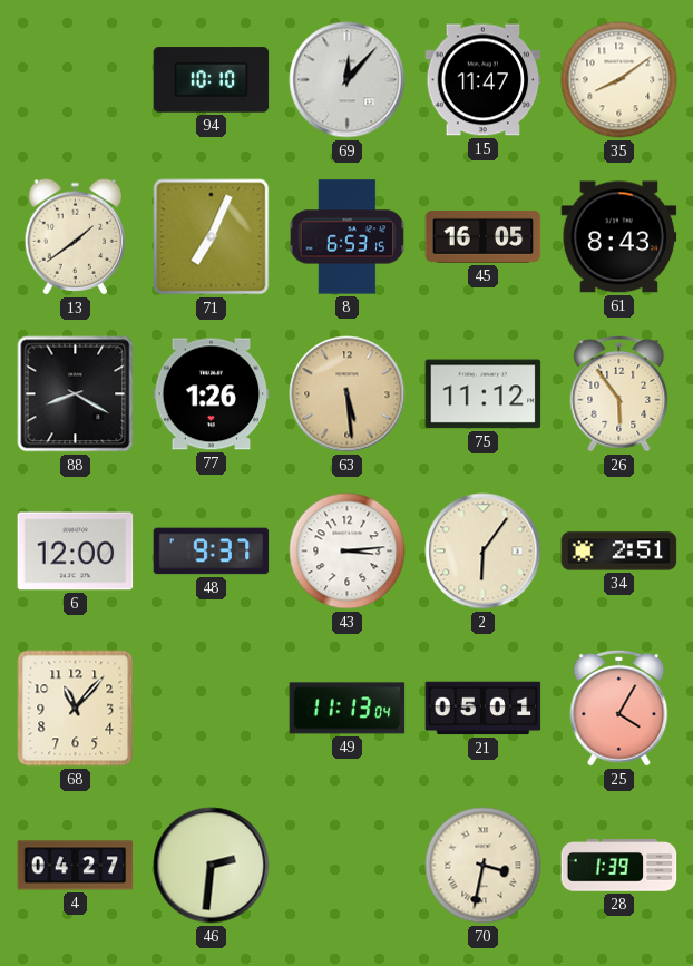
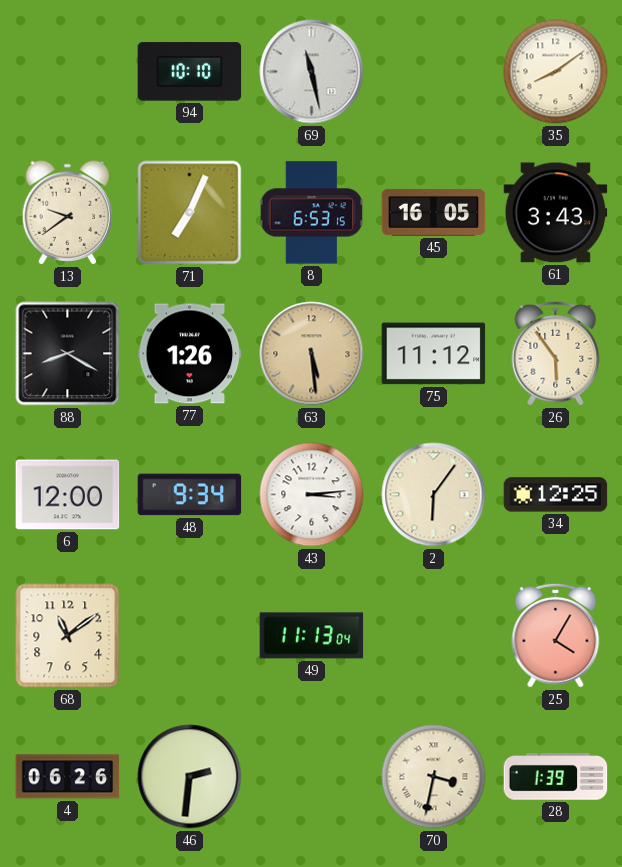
69: 12:07 -> 11:28 (312, 72)
15: 11:47 -> none (484, 80)
13: 1:39 -> 9:39 (68, 213)
61: 8:43 -> 3:43 (556, 213)
48: 9:37 -> 9:34 (190, 495)
34: 2:51 -> 12:25 (556, 495)
68: 11:07 -> 11:09 (68, 636)
21: 05:01 -> none (484, 709)
4: 04:27 -> 06:26 (68, 777)
